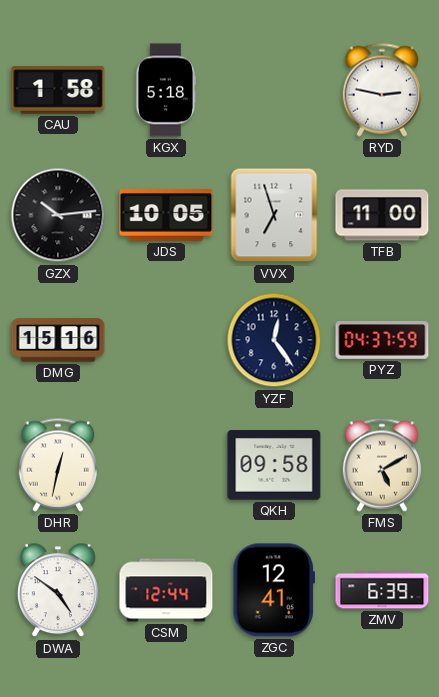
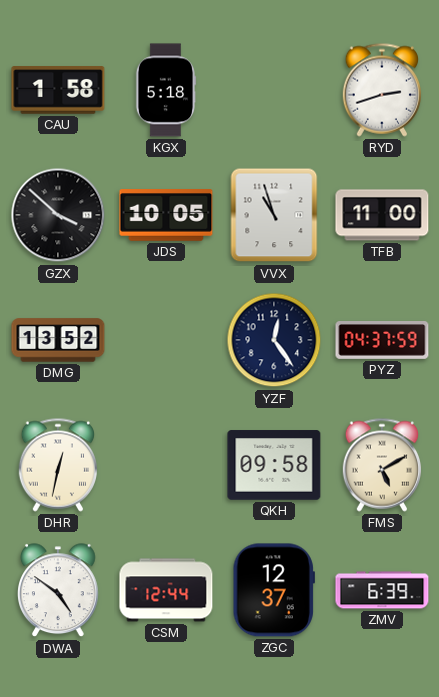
RYD: 2:47 -> 2:42 (381, 90)
GZX: 10:14 -> 3:52 (58, 215)
VVX: 6:57 -> 10:57 (274, 215)
DMG: 15:16 -> 13:52 (58, 340)
ZGC: 12:41 -> 12:37 (274, 590)
